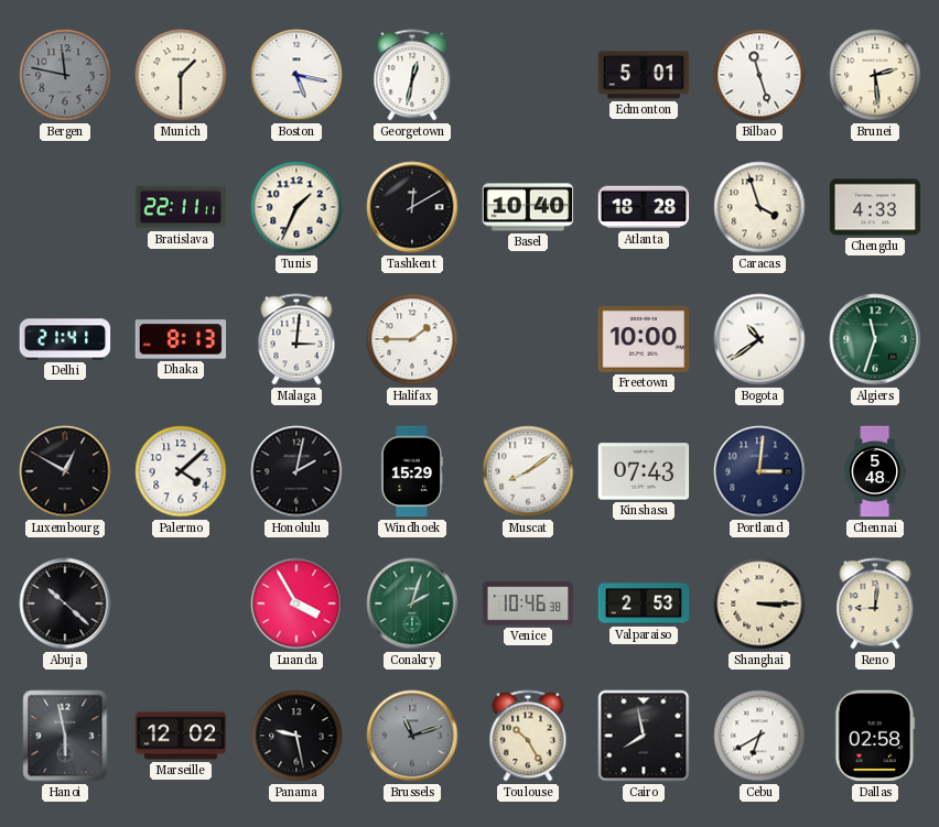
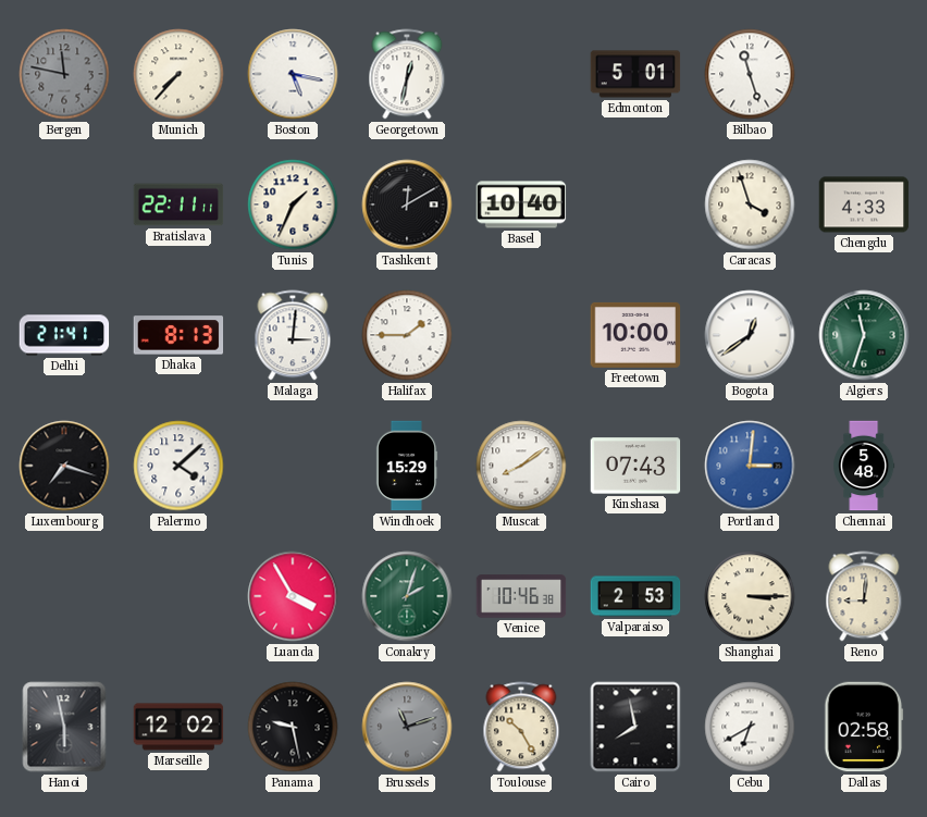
Munich: 1:30 -> 7:37 (178, 74)
Brunei: 2:29 -> none (875, 75)
Atlanta: 18:28 -> none (644, 207)
Bogota: 10:39 -> 12:39 (750, 335)
Luxembourg: 12:50 -> 7:18 (64, 466)
Honolulu: 2:02 -> none (296, 471)
Portland dial: navy -> blue (750, 466)
Abuja: 10:22 -> none (65, 603)
